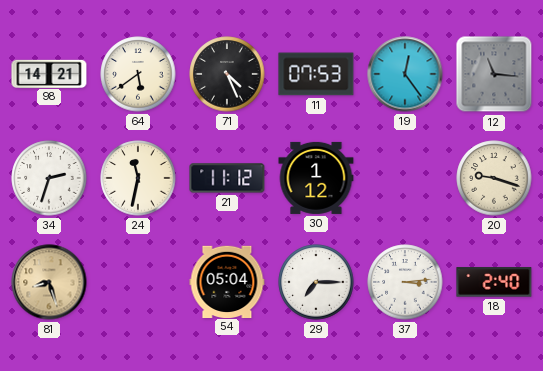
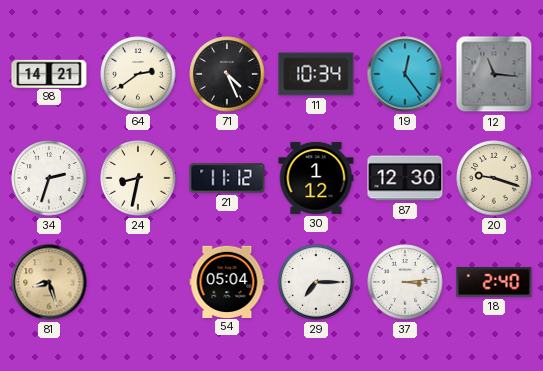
64: 5:39 -> 2:39 (138, 74)
11: 07:53 -> 10:34 (316, 74)
24: 11:32 -> 8:32 (138, 178)
87: none -> 12:30 (405, 178)
